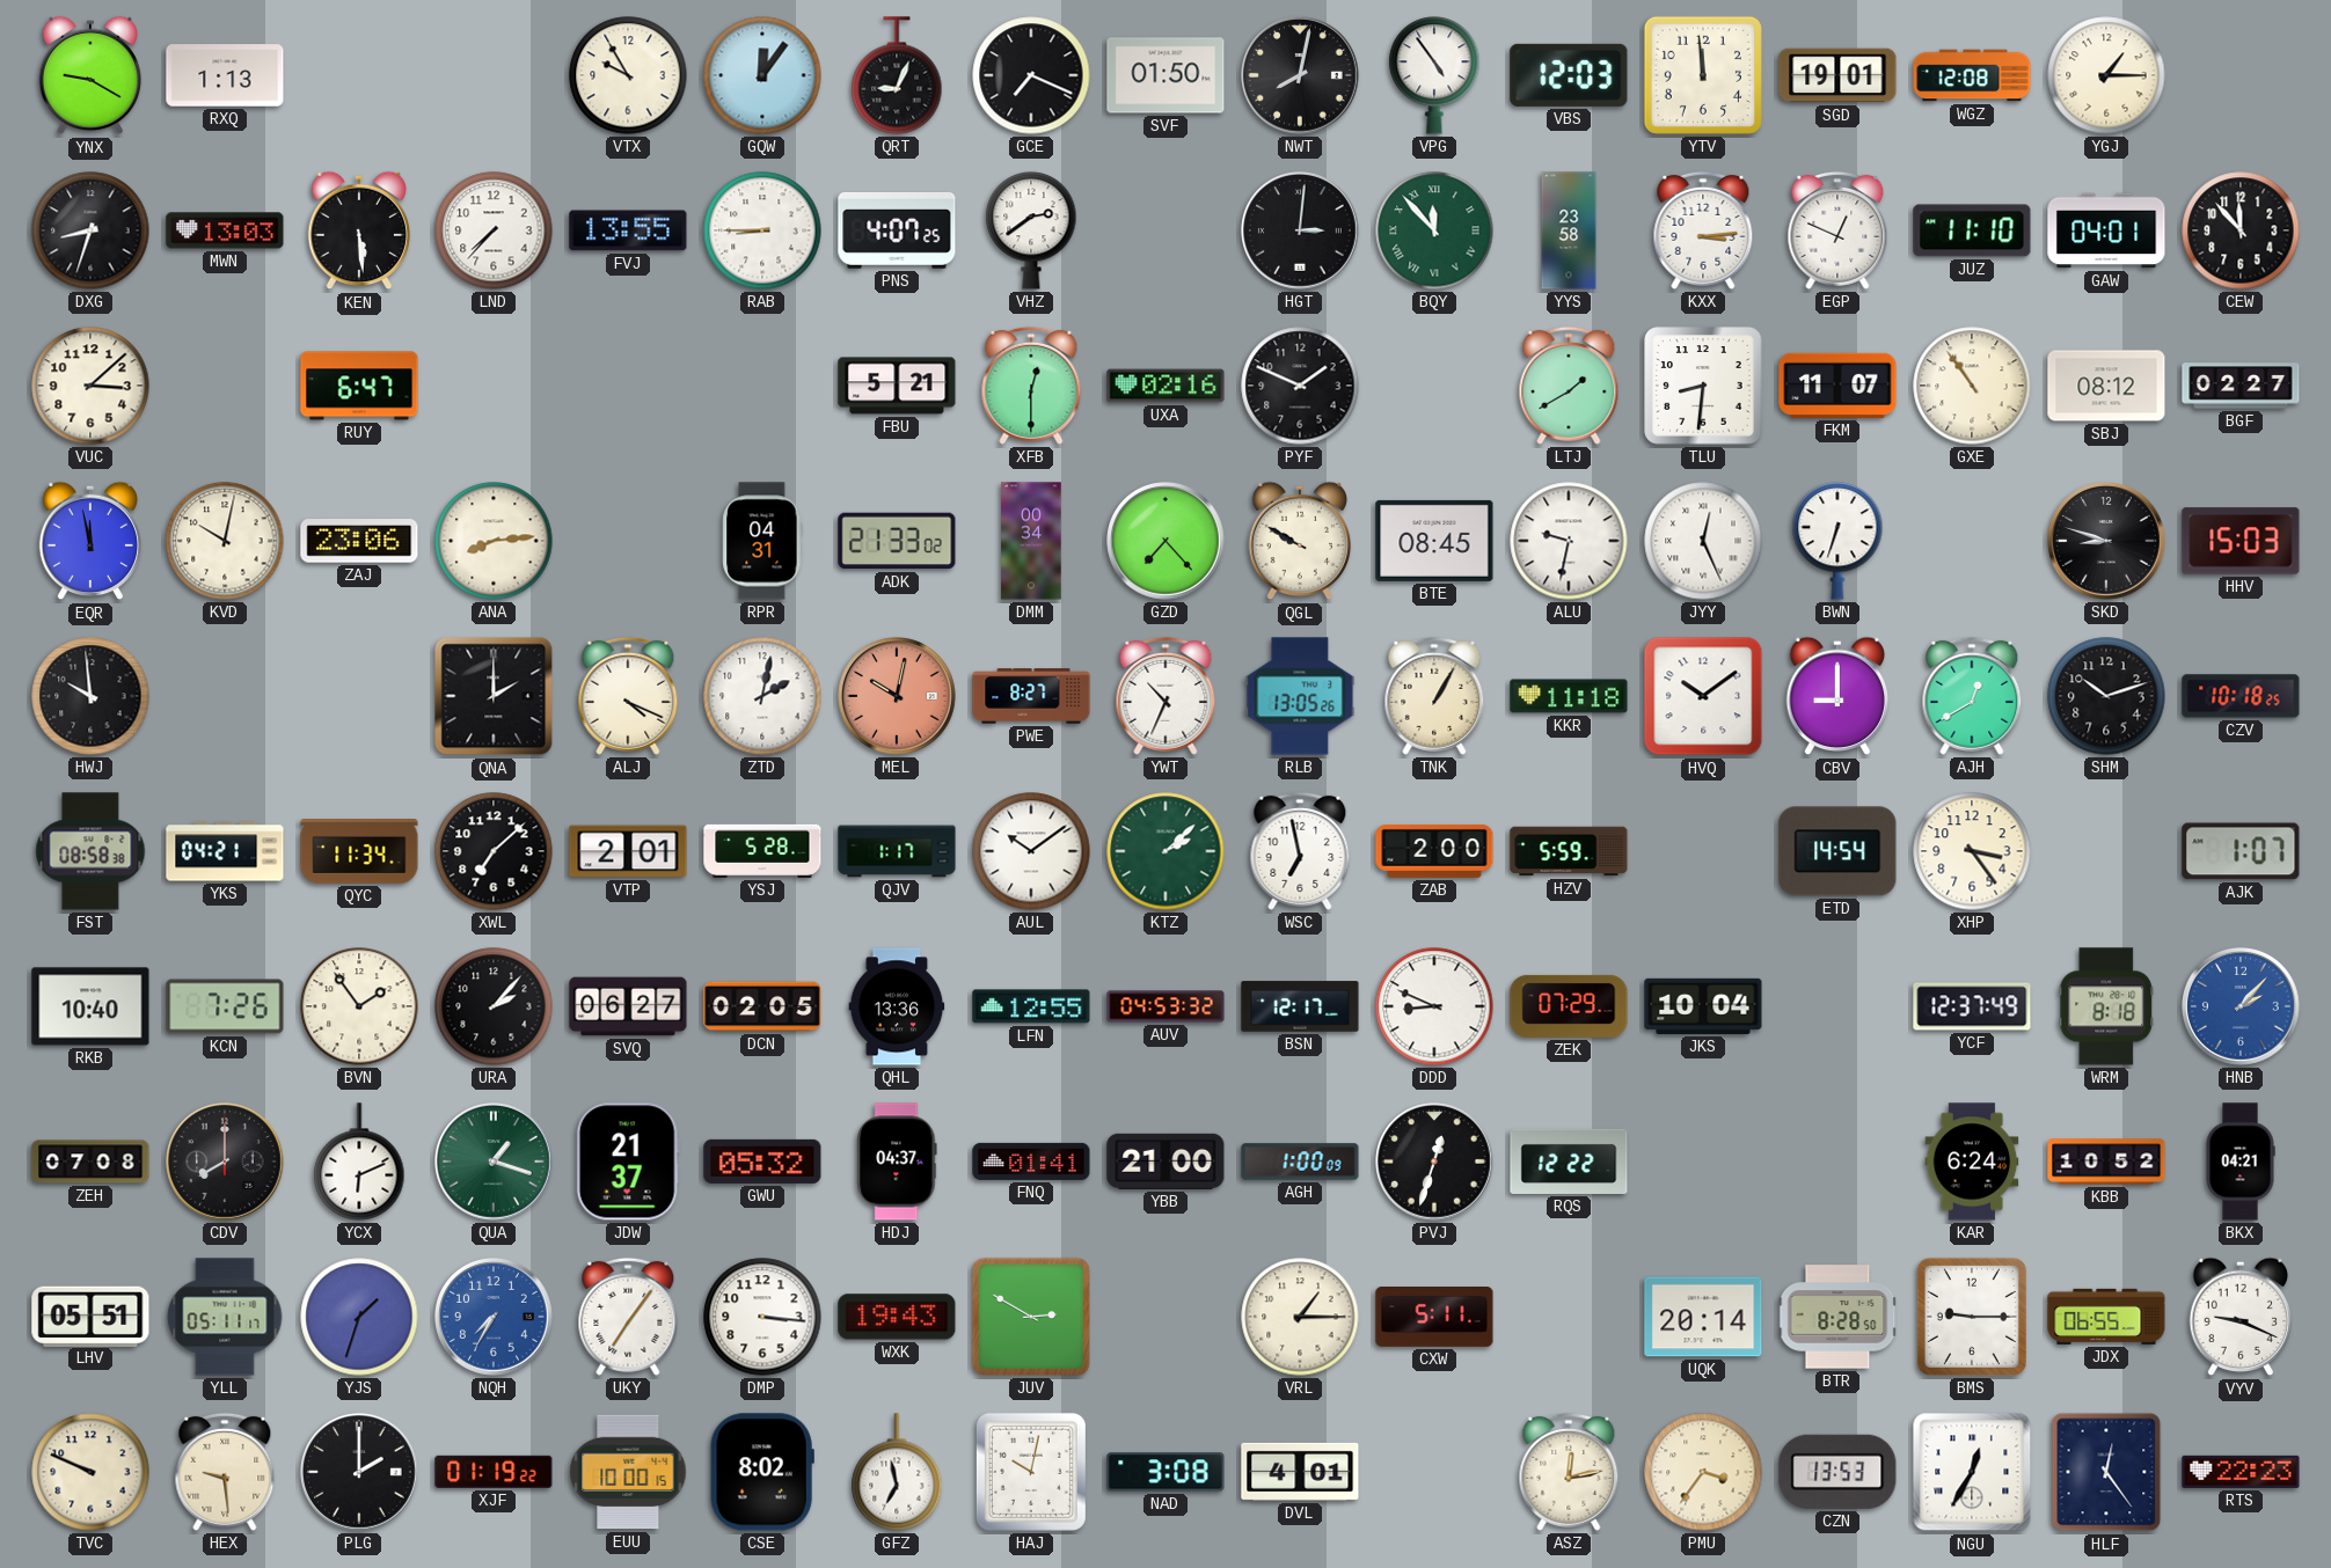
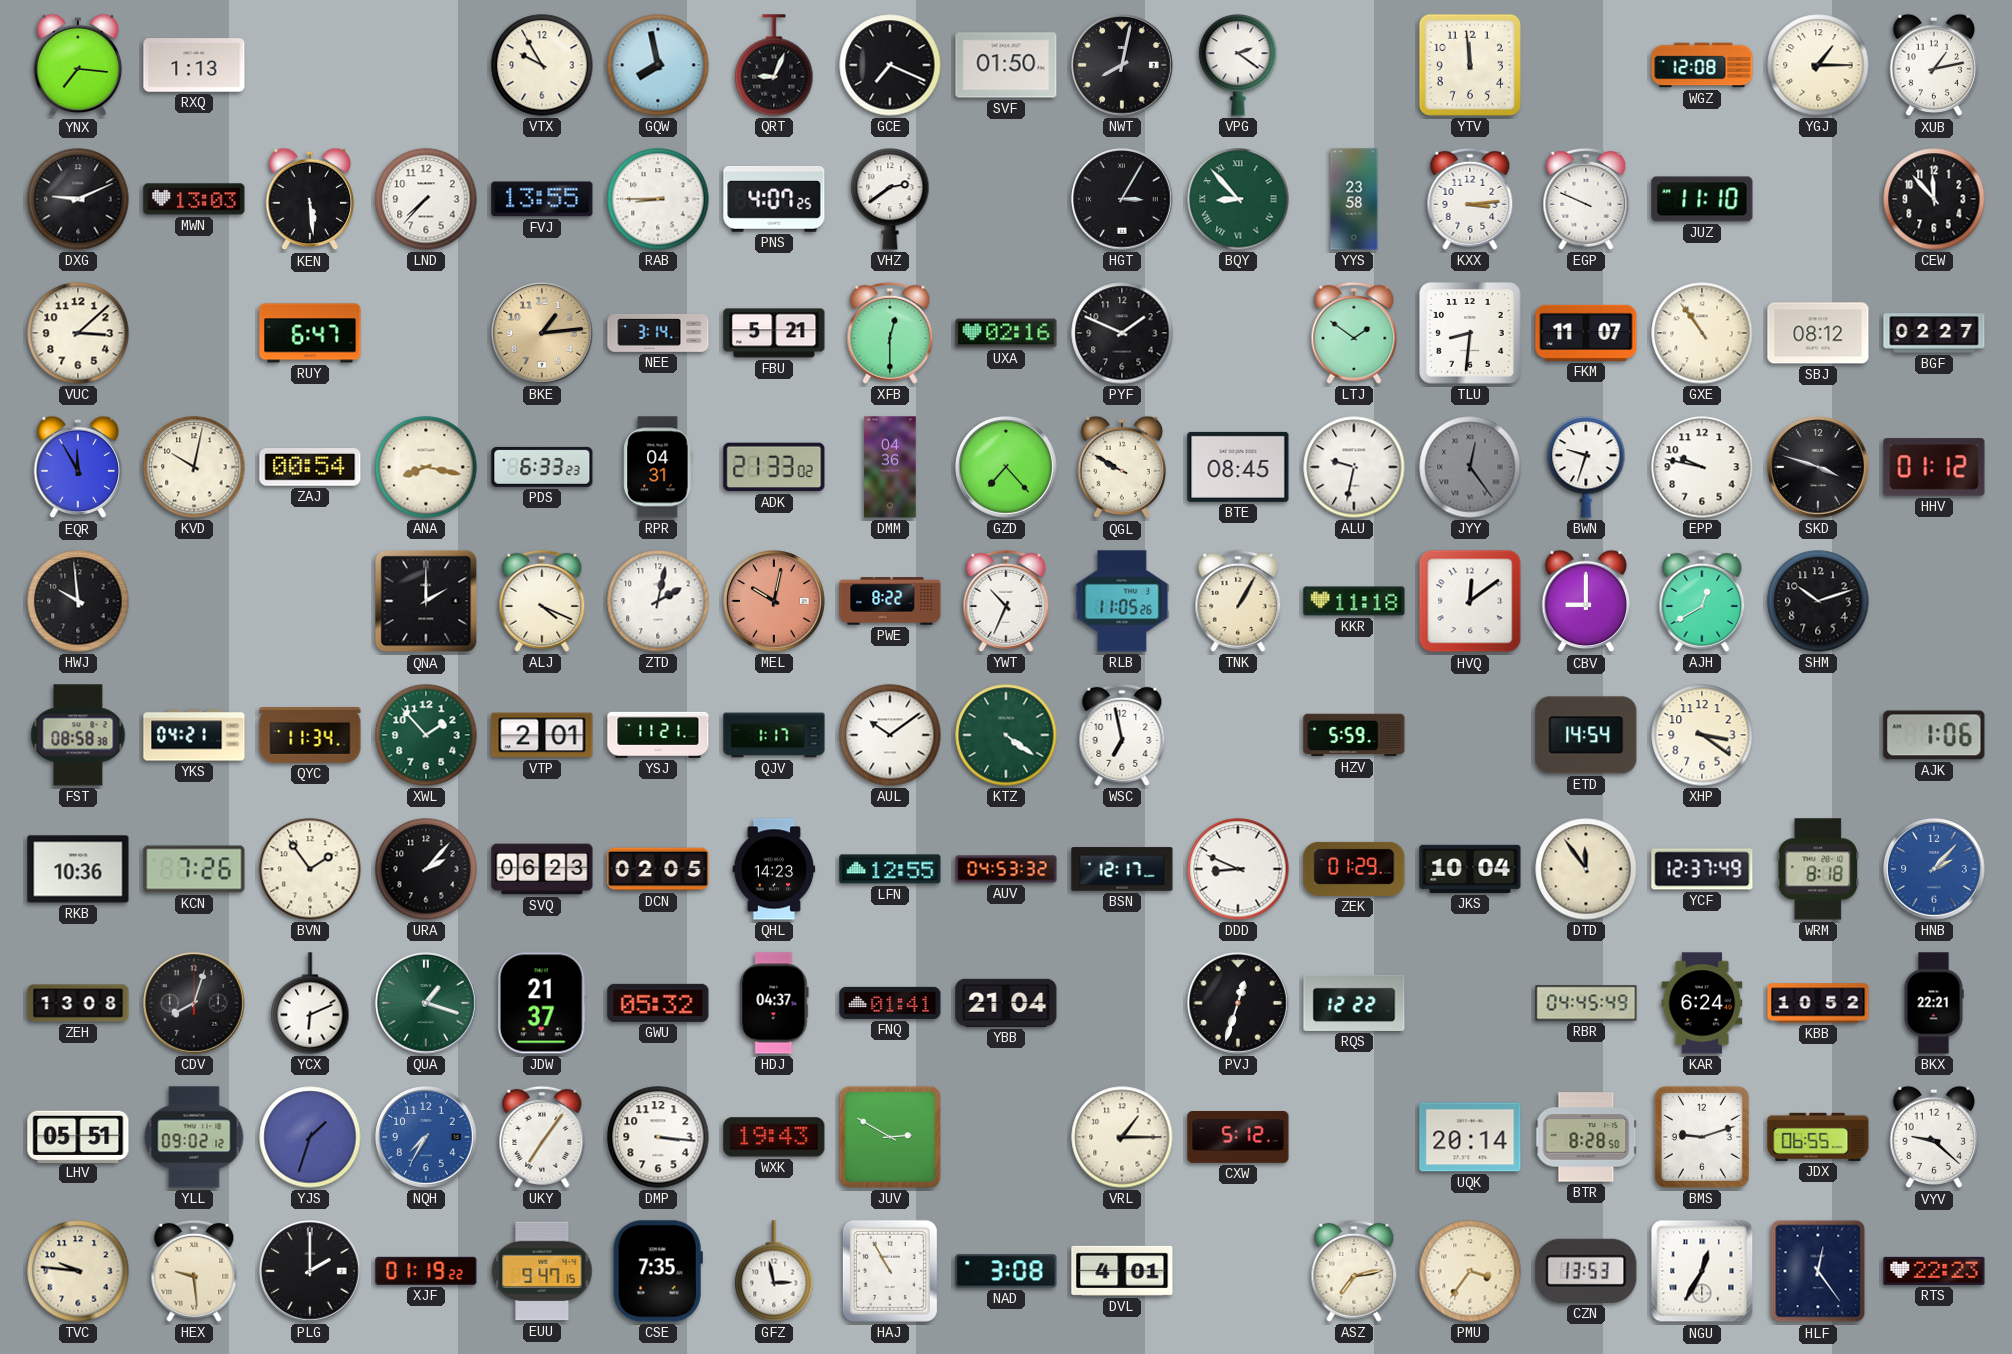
YNX: 9:20 -> 7:16 (78, 65)
GQW: 12:06 -> 7:58 (658, 65)
VPG: 4:54 -> 2:21 (1238, 65)
VBS: 12:03 -> none (1569, 75)
SGD: 19:01 -> none (1837, 75)
XUB: none -> 1:13 (1934, 65)
DXG: 8:33 -> 9:11 (78, 199)
HGT: 3:01 -> 3:05 (1123, 200)
BQY: 11:53 -> 8:53 (1238, 199)
EGP: 12:49 -> 9:49 (1586, 199)
GAW: 04:01 -> none (2106, 230)
BKE: none -> 1:14 (543, 334)
NEE: none -> 3:14 (658, 333)
LTJ: 1:40 -> 1:51 (1354, 333)
EQR: 11:58 -> 11:55 (78, 467)
ZAJ: 23:06 -> 00:54 (310, 468)
ANA: 8:14 -> 8:17 (426, 467)
PDS: none -> 6:33 (542, 467)
DMM: 00:34 -> 04:36 (890, 467)
JYY: 12:26 -> 12:24 (1470, 467)
JYY dial: white -> grey (1470, 467)
BWN: 6:33 -> 9:33 (1586, 467)
EPP: none -> 9:47 (1702, 467)
SKD: 8:48 -> 3:48 (1819, 468)
HHV: 15:03 -> 01:12 (1934, 467)
PWE: 8:27 -> 8:22 (890, 601)
RLB: 13:05 -> 11:05 (1122, 601)
HVQ: 10:09 -> 12:09 (1470, 601)
CZV: 10:18 -> none (2241, 696)
XWL: 7:08 -> 1:53 (426, 735)
XWL dial: black -> green (426, 735)
YSJ: 5:28 -> 11:21 (658, 735)
KTZ: 2:08 -> 4:21 (1006, 735)
ZAB: 2:00 -> none (1434, 851)
XHP: 3:24 -> 3:21 (1702, 735)
AJK: 1:07 -> 1:06 (1934, 735)
RKB: 10:40 -> 10:36 (78, 869)
SVQ: 06:27 -> 06:23 (542, 869)
QHL: 13:36 -> 14:23 (774, 869)
ZEK: 07:29 -> 01:29 (1354, 869)
DTD: none -> 11:54 (1586, 869)
ZEH: 07:08 -> 13:08 (78, 1003)
CDV: 8:00 -> 8:03 (195, 1004)
YBB: 21:00 -> 21:04 (1006, 1003)
AGH: 1:00 -> none (1300, 1162)
RBR: none -> 04:45 (1586, 1003)
BKX: 04:21 -> 22:21 (1934, 1003)
YLL: 05:11 -> 09:02 (194, 1137)
CXW: 5:11 -> 5:12 (1238, 1138)
BMS: 9:15 -> 9:12 (1702, 1137)
VYV: 9:19 -> 9:22 (1934, 1137)
TVC: 9:49 -> 9:46 (78, 1271)
EUU: 10:00 -> 9:47 (542, 1271)
CSE: 8:02 -> 7:35 (658, 1271)
GFZ: 6:58 -> 2:58 (774, 1271)
HAJ: 10:02 -> 10:55 (890, 1271)
ASZ: 12:13 -> 7:13 (1354, 1271)
